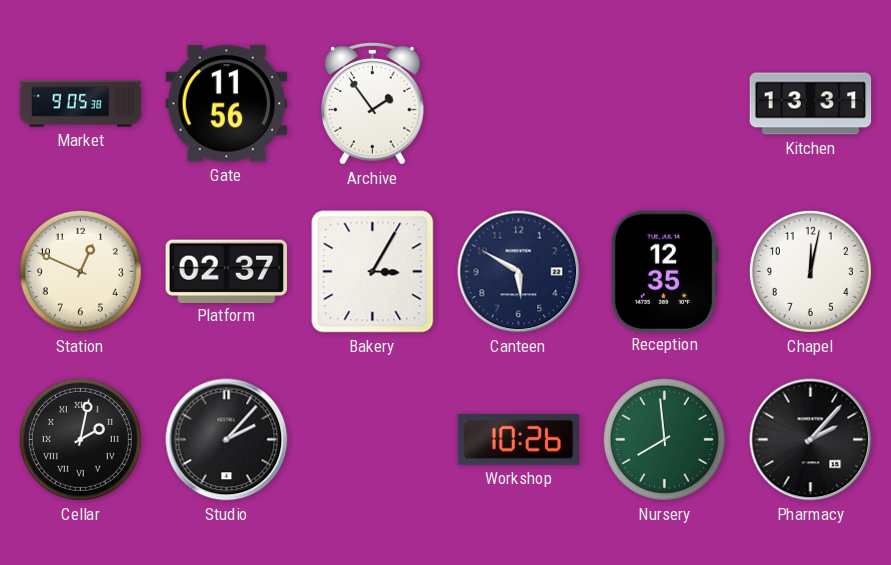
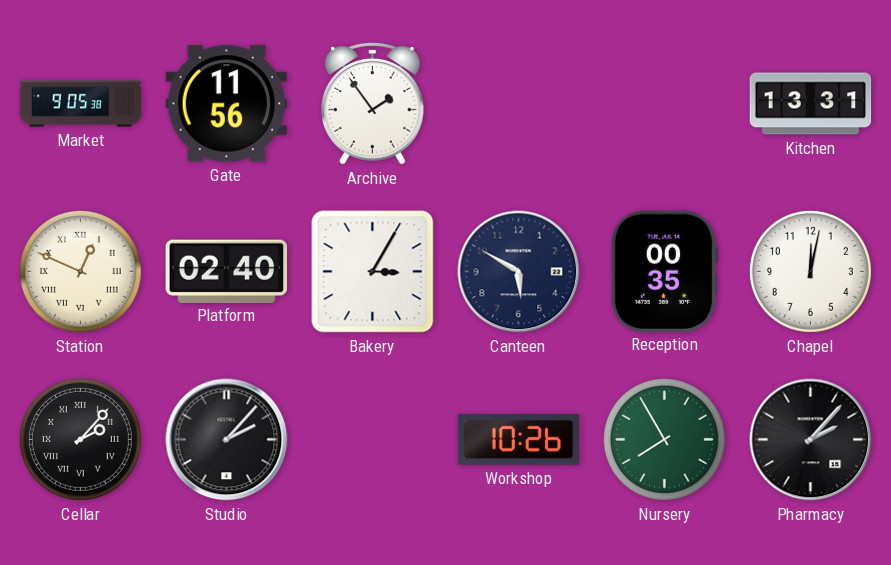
Station numerals: Arabic -> Roman (80, 271)
Platform: 02:37 -> 02:40 (226, 271)
Reception: 12:35 -> 00:35 (664, 271)
Cellar: 2:02 -> 2:07 (80, 439)
Nursery: 7:59 -> 7:55 (664, 439)
